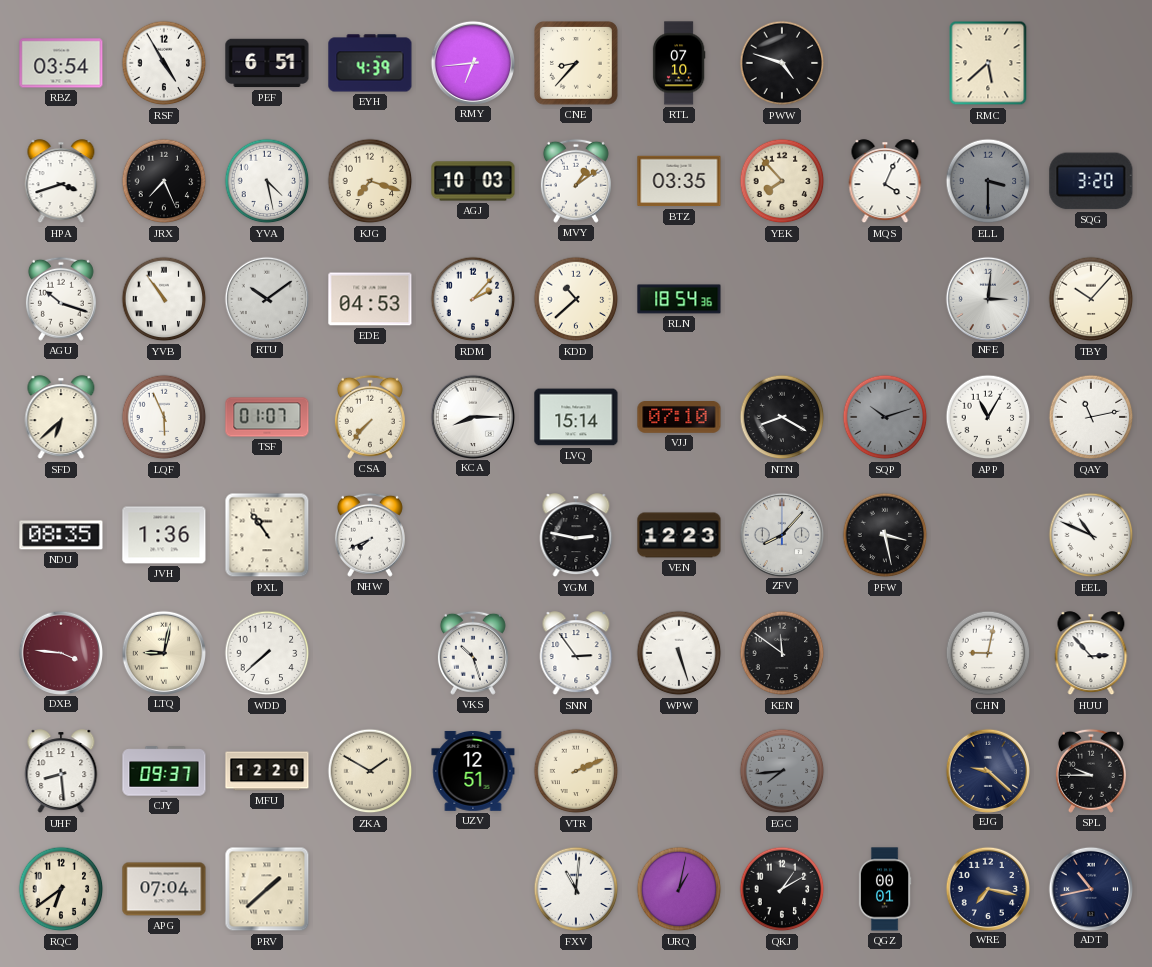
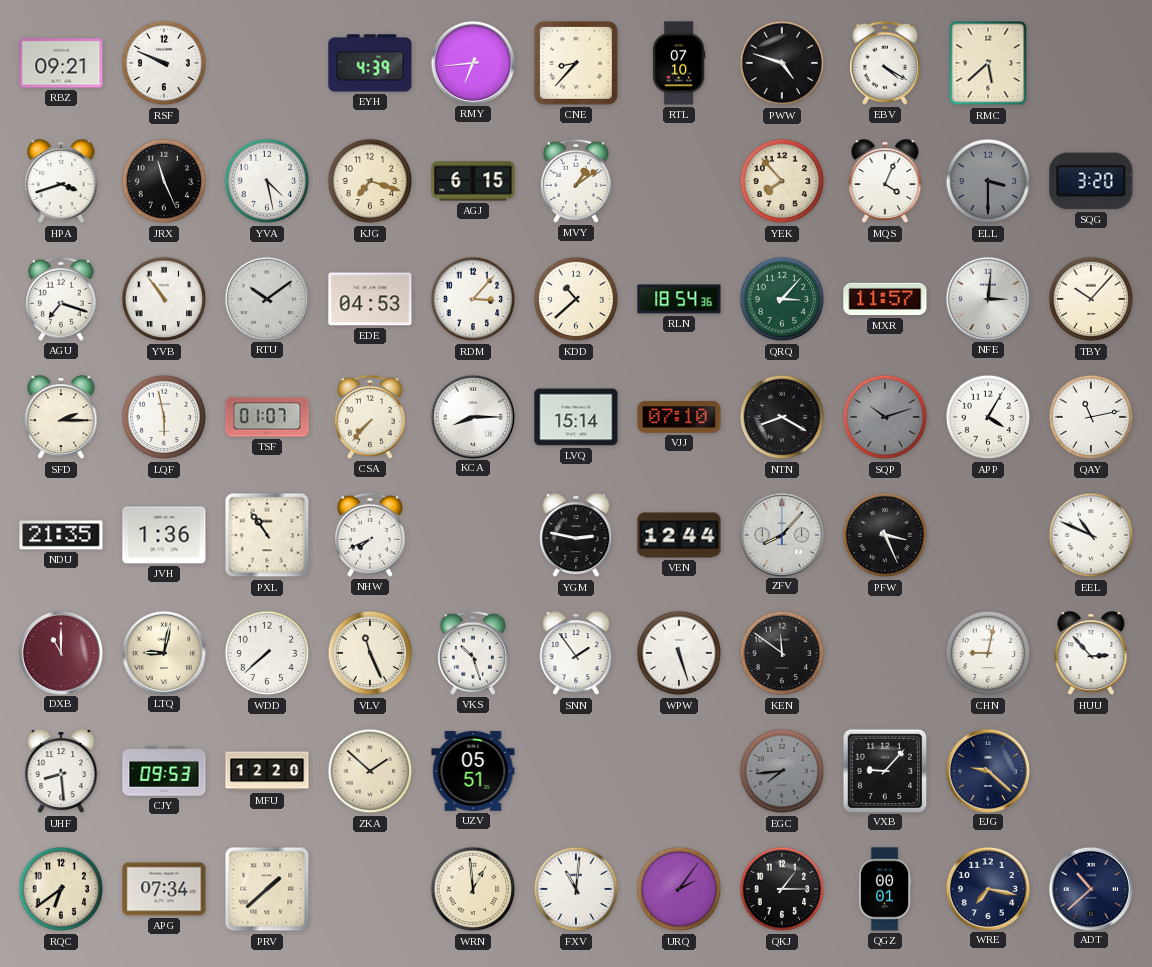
RBZ: 03:54 -> 09:21 (61, 63)
RSF: 4:55 -> 9:49 (164, 63)
PEF: 6:51 -> none (267, 63)
EBV: none -> 4:20 (885, 63)
JRX: 7:26 -> 11:26 (164, 181)
AGJ: 10:03 -> 6:15 (473, 181)
BTZ: 03:35 -> none (679, 181)
AGU: 10:18 -> 7:18 (61, 299)
RDM: 2:07 -> 3:07 (473, 299)
QRQ: none -> 3:07 (782, 299)
MXR: none -> 11:57 (885, 299)
SFD: 6:38 -> 2:15 (61, 418)
LQF: 5:56 -> 5:58 (164, 417)
APP: 11:05 -> 4:05 (988, 417)
NDU: 08:35 -> 21:35 (61, 535)
VEN: 12:23 -> 12:44 (679, 535)
PFW: 3:28 -> 3:26 (885, 535)
DXB: 3:46 -> 11:00 (60, 652)
VLV: none -> 11:26 (370, 653)
SNN: 2:54 -> 1:54 (576, 654)
CJY: 09:37 -> 09:53 (164, 771)
ZKA: 1:50 -> 1:52 (370, 771)
UZV: 12:51 -> 05:51 (473, 771)
VTR: 2:11 -> none (576, 771)
VXB: none -> 9:07 (884, 770)
SPL: 9:45 -> none (1091, 771)
APG: 07:04 -> 07:34 (164, 889)
WRN: none -> 12:59 (473, 889)
URQ: 1:02 -> 2:06 (679, 889)
QKJ: 1:10 -> 1:15 (782, 889)
ADT: 10:43 -> 10:38 (1090, 888)
